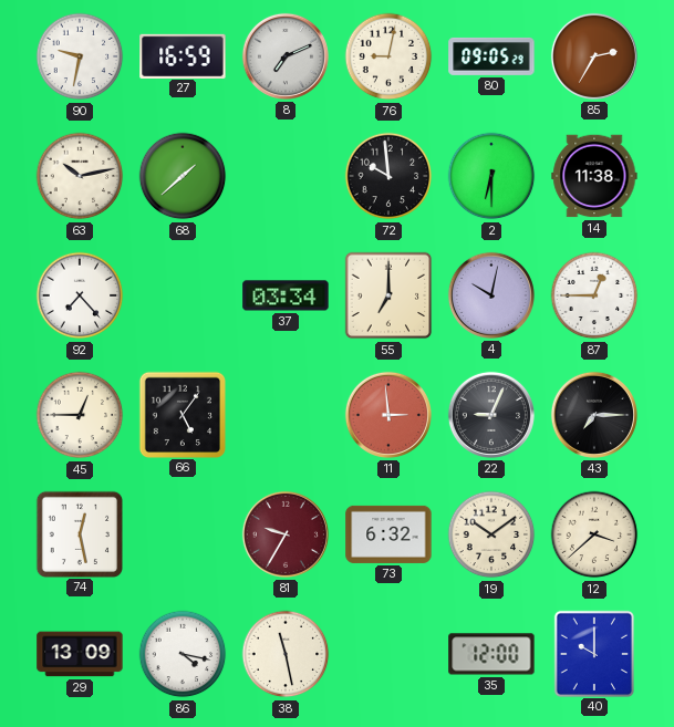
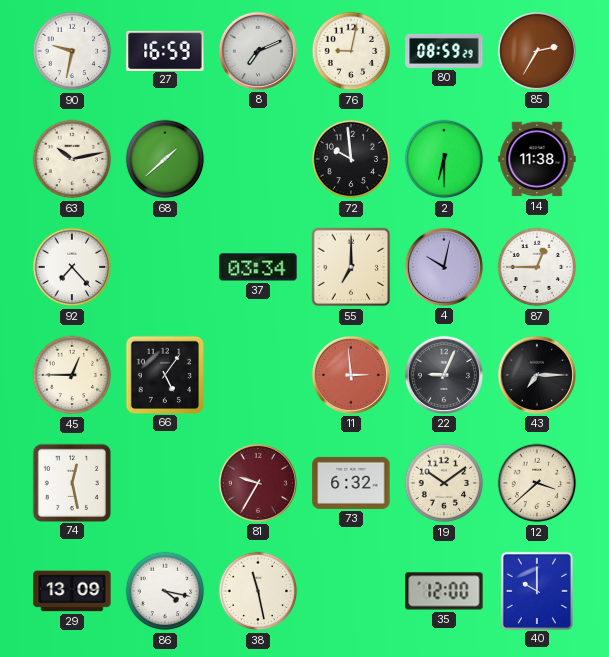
80: 09:05 -> 08:59 (444, 51)
